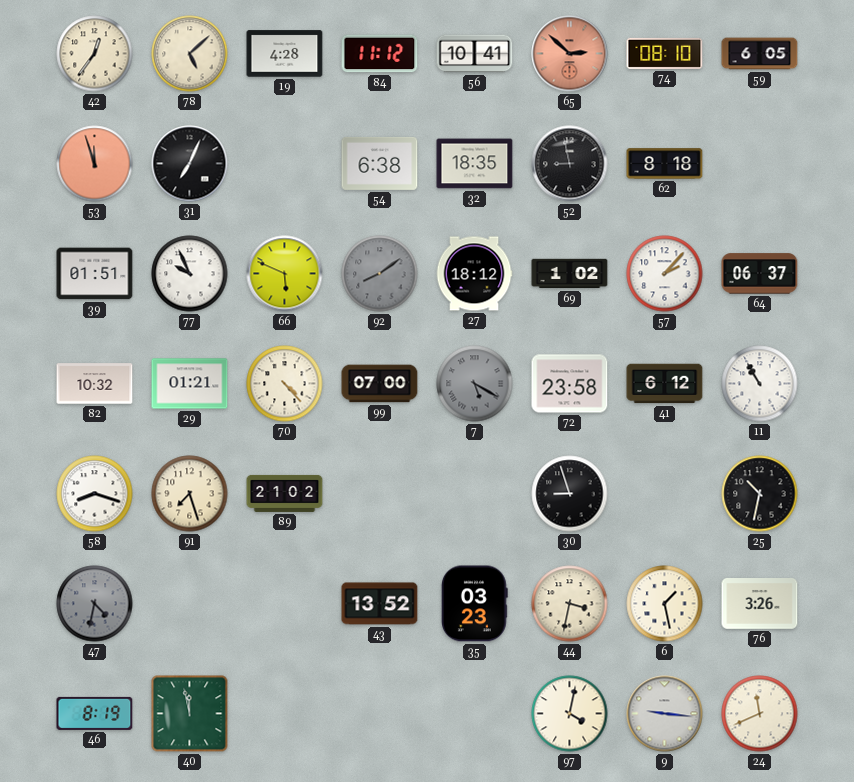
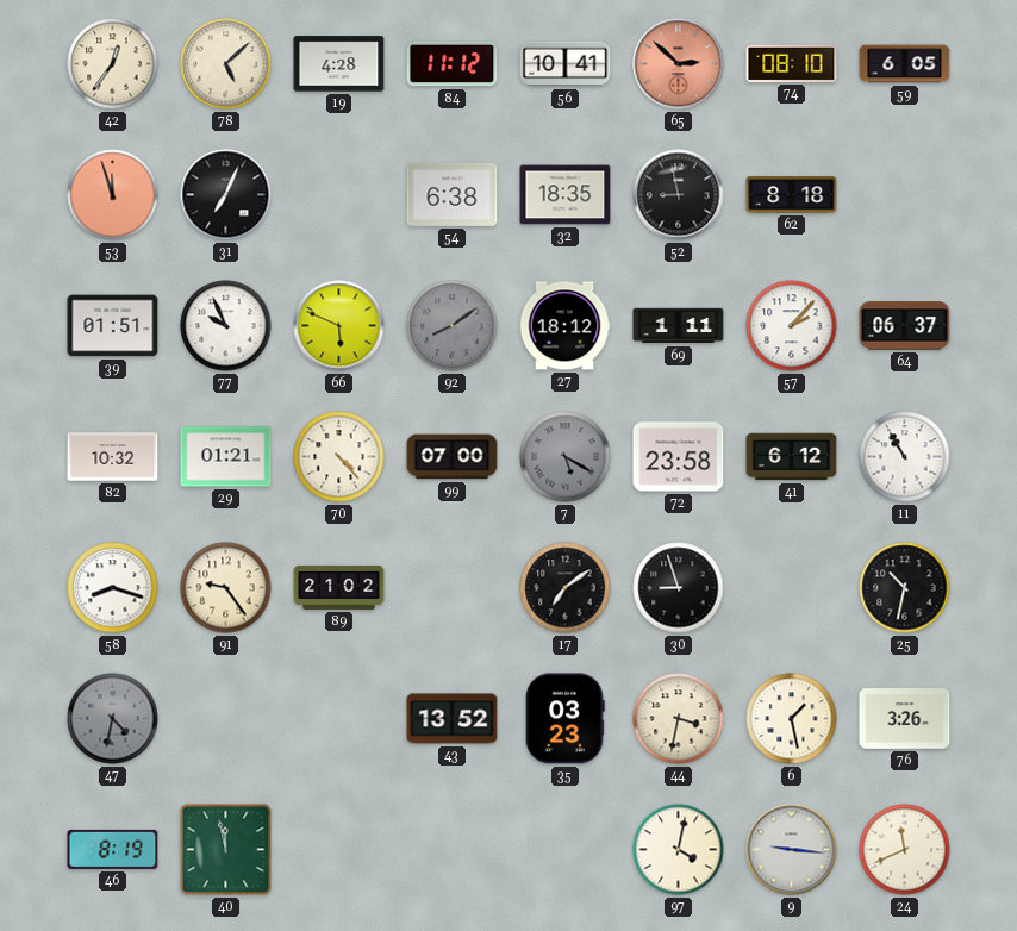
69: 1:02 -> 1:11 (679, 326)
91: 7:27 -> 9:24 (226, 588)
17: none -> 7:09 (566, 588)
